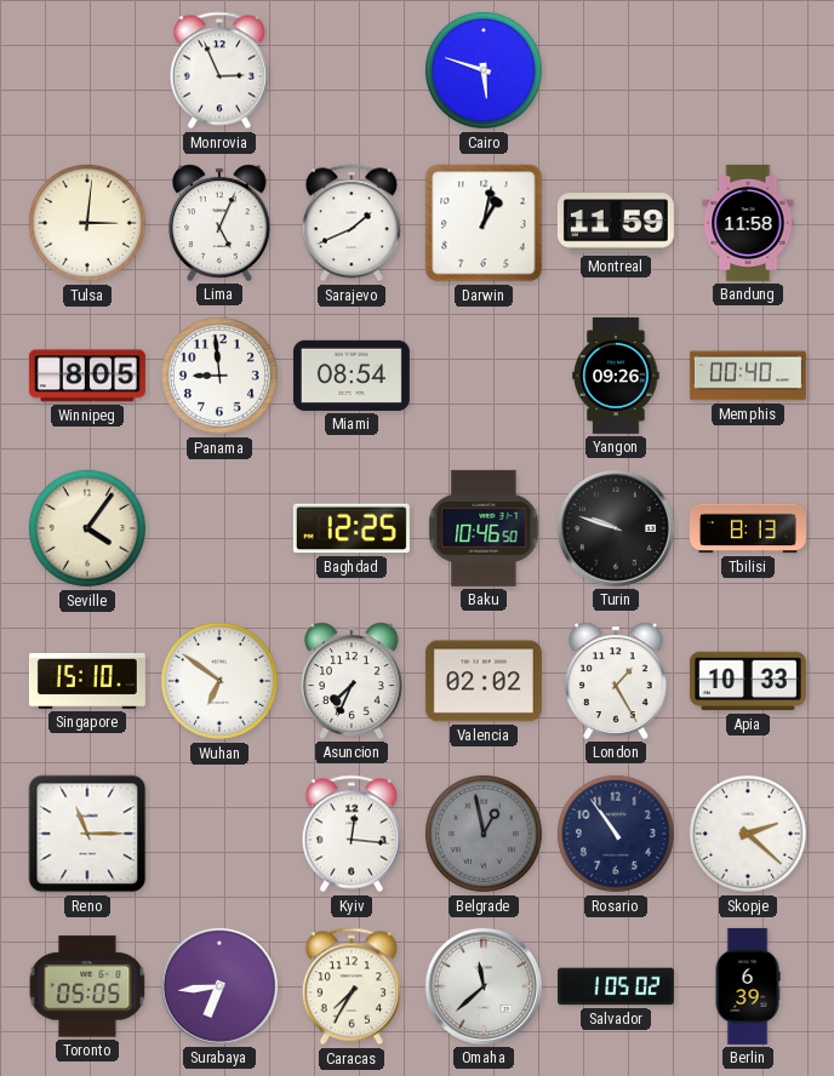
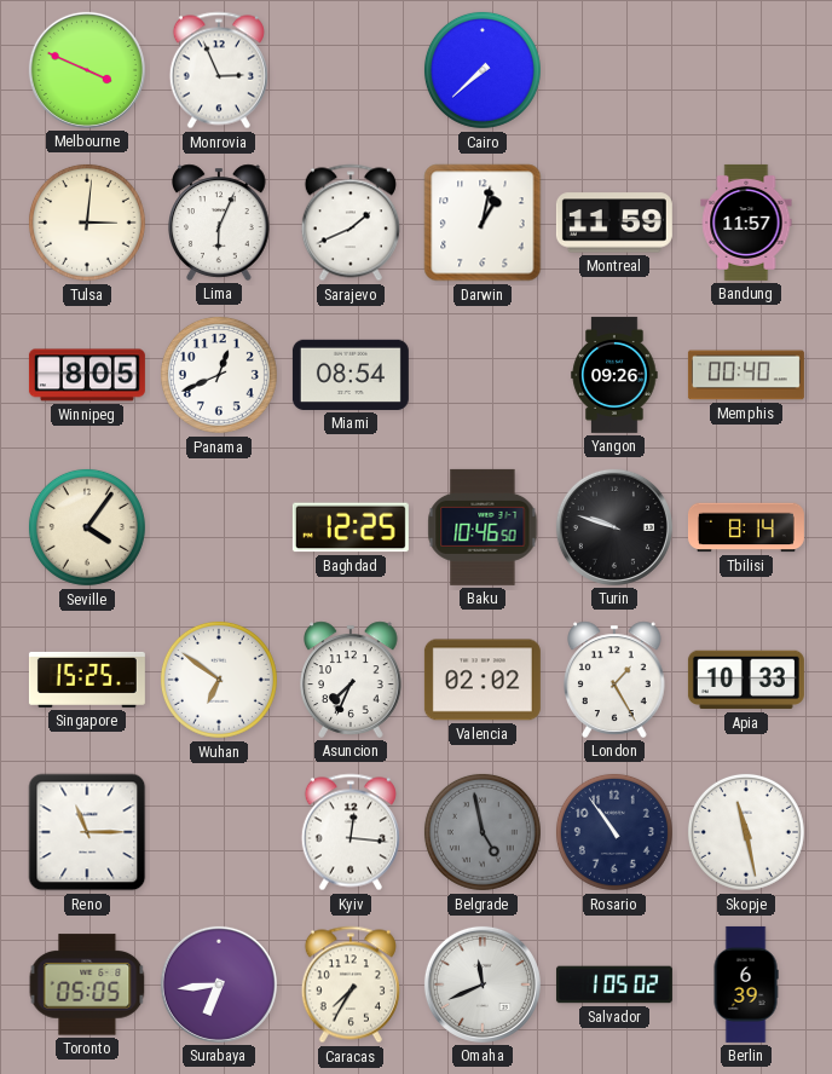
Melbourne: none -> 3:49 (87, 70)
Cairo: 5:48 -> 7:38 (483, 70)
Lima: 5:04 -> 6:04 (220, 223)
Bandung: 11:58 -> 11:57 (746, 223)
Panama: 8:59 -> 12:41 (219, 375)
Tbilisi: 8:13 -> 8:14 (746, 527)
Singapore: 15:10 -> 15:25 (87, 680)
Belgrade: 12:58 -> 4:58 (483, 832)
Skopje: 2:22 -> 11:28 (746, 832)
Omaha: 11:38 -> 11:41 (483, 984)
